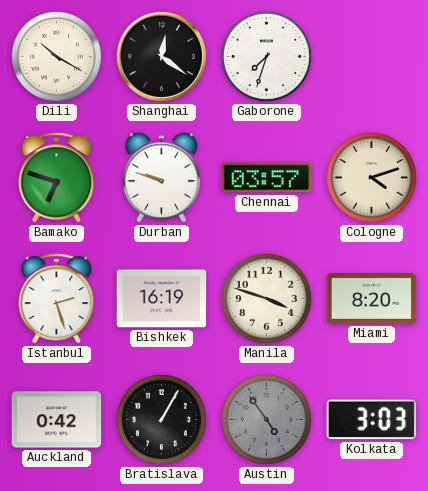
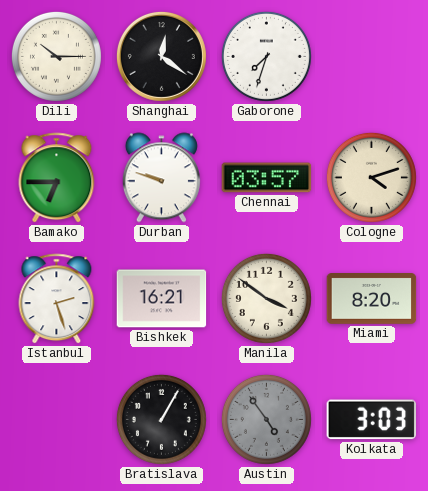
Dili: 10:20 -> 10:15 (56, 56)
Bamako: 6:48 -> 6:45 (57, 178)
Bishkek: 16:19 -> 16:21 (162, 299)
Manila: 3:48 -> 3:51 (266, 298)
Auckland: 0:42 -> none (57, 420)
